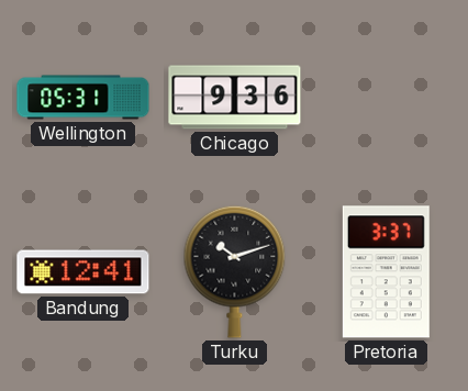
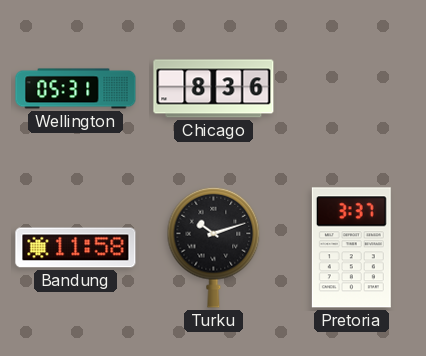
Chicago: 9:36 -> 8:36 (214, 89)
Bandung: 12:41 -> 11:58 (76, 248)
